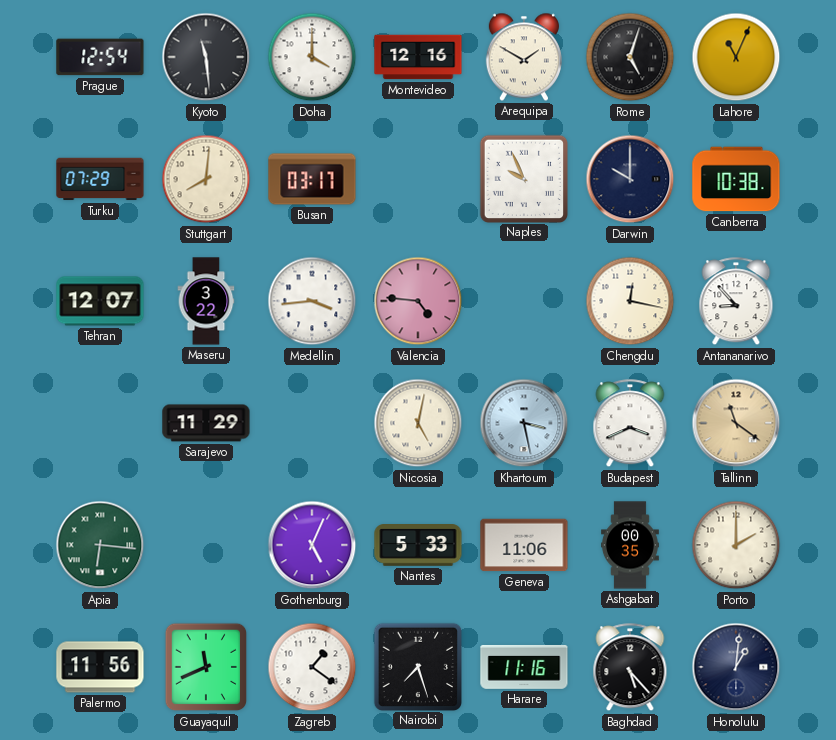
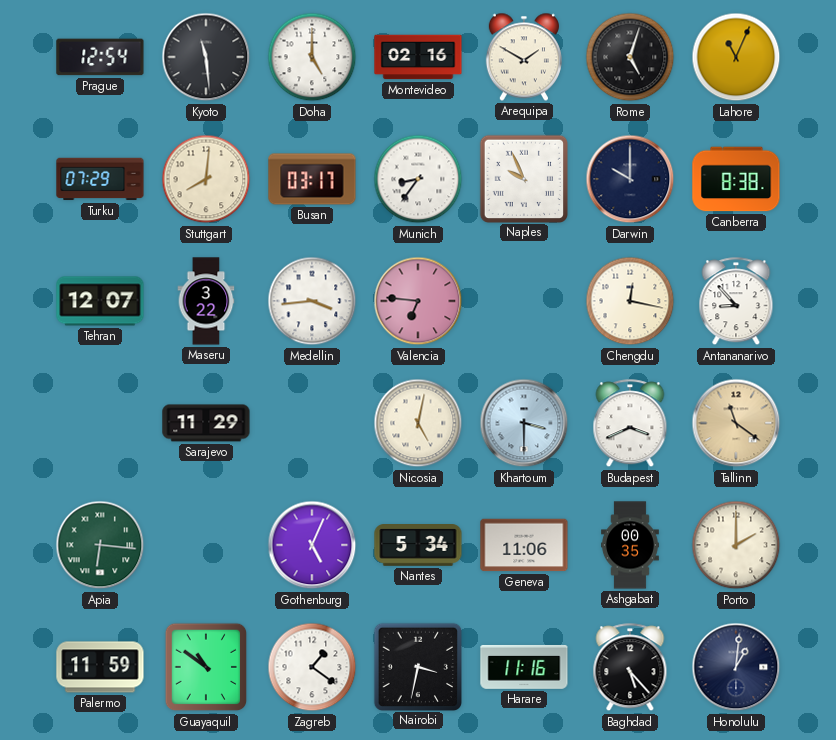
Doha: 4:00 -> 5:00 (312, 57)
Montevideo: 12:16 -> 02:16 (418, 57)
Munich: none -> 8:36 (418, 179)
Canberra: 10:38 -> 8:38 (736, 179)
Valencia: 4:46 -> 6:46 (418, 301)
Khartoum: 3:28 -> 3:30 (524, 423)
Nantes: 5:33 -> 5:34 (418, 546)
Palermo: 11:56 -> 11:59 (100, 667)
Guayaquil: 11:41 -> 10:51 (206, 667)
Nairobi: 7:27 -> 3:32 (417, 666)
